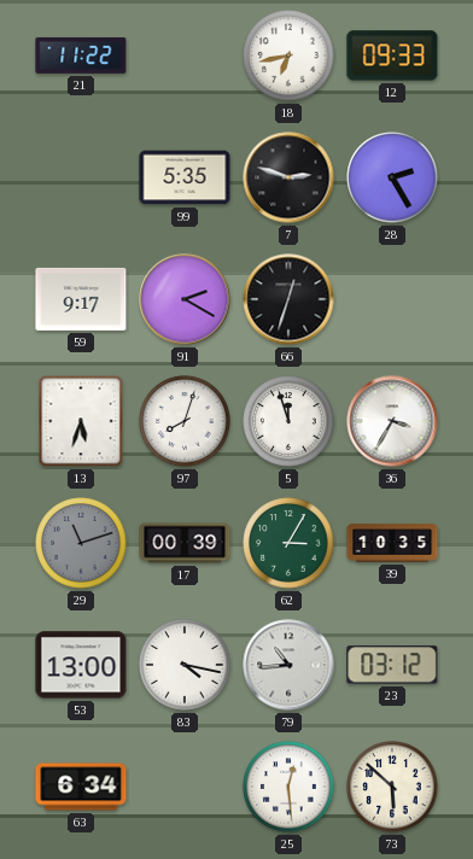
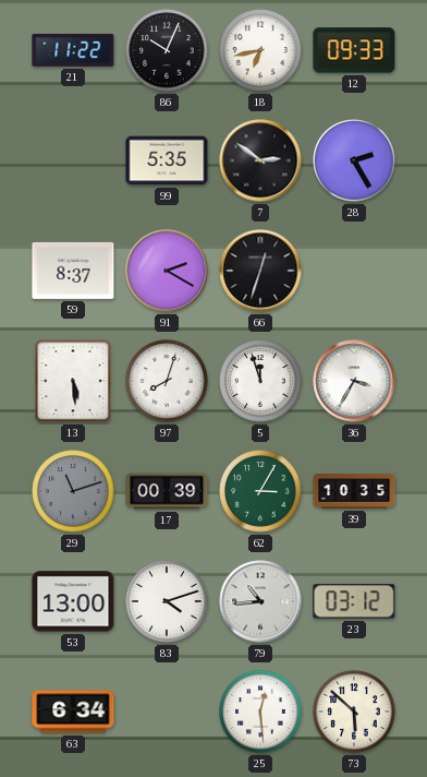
86: none -> 10:04 (167, 50)
7: 2:48 -> 2:51 (260, 160)
59: 9:17 -> 8:37 (73, 271)
13: 5:33 -> 5:29 (73, 381)
83: 4:17 -> 4:12 (167, 601)
